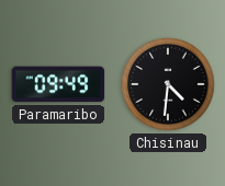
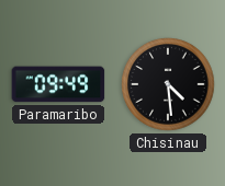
Chisinau: 4:31 -> 4:29 (168, 84)
